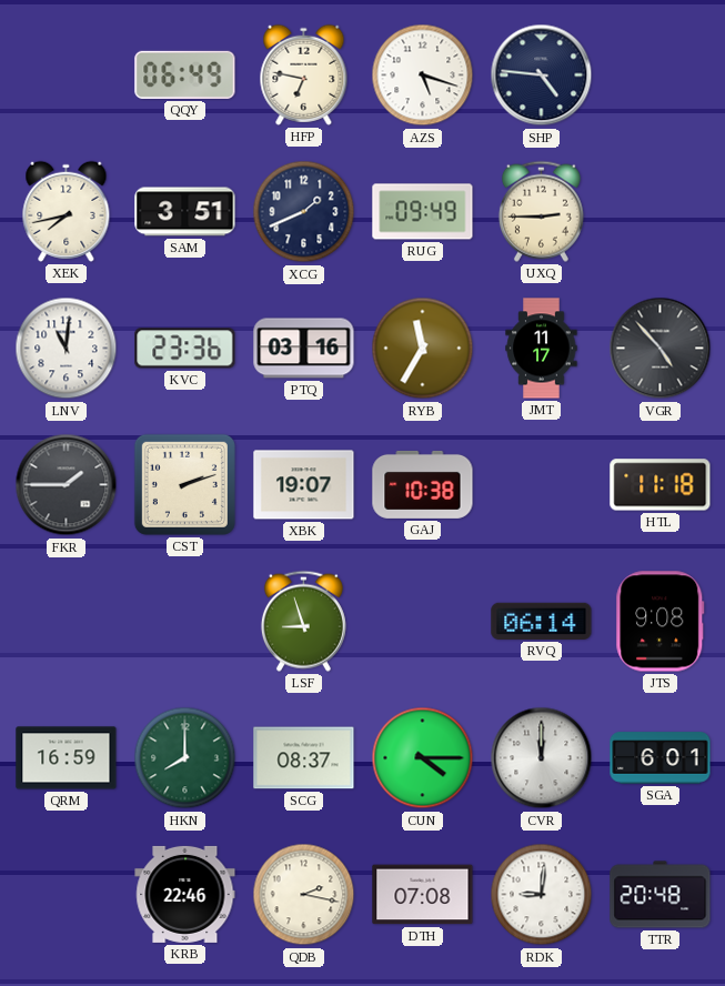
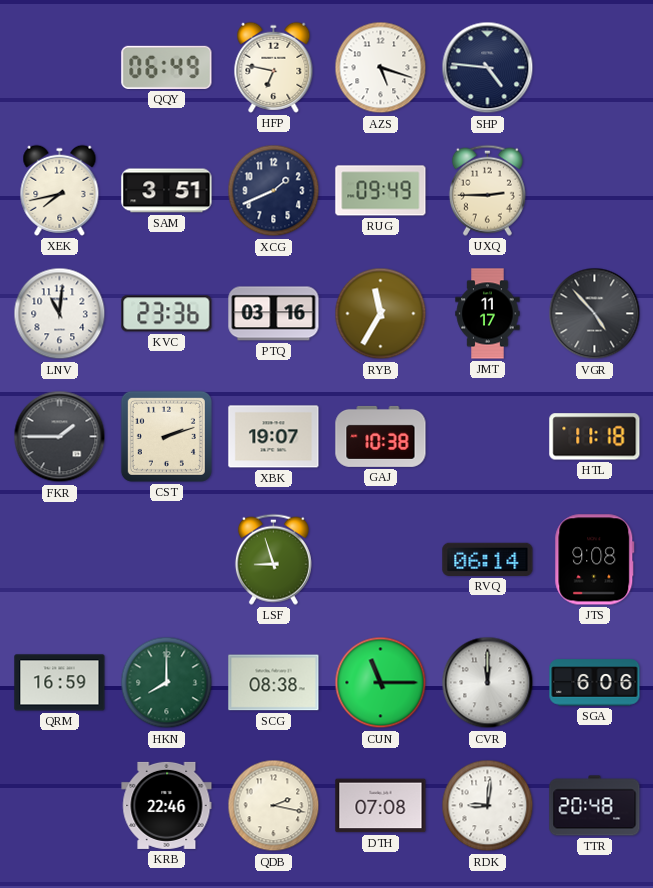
SCG: 08:37 -> 08:38 (274, 683)
CUN: 4:15 -> 11:15 (381, 683)
SGA: 6:01 -> 6:06 (595, 683)
